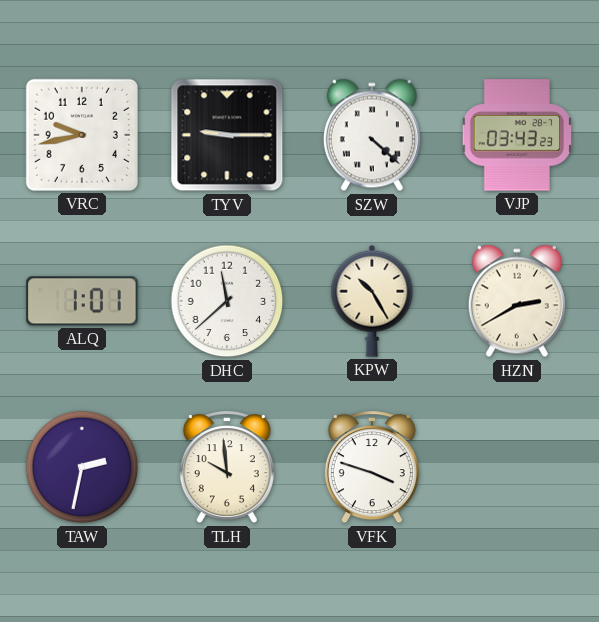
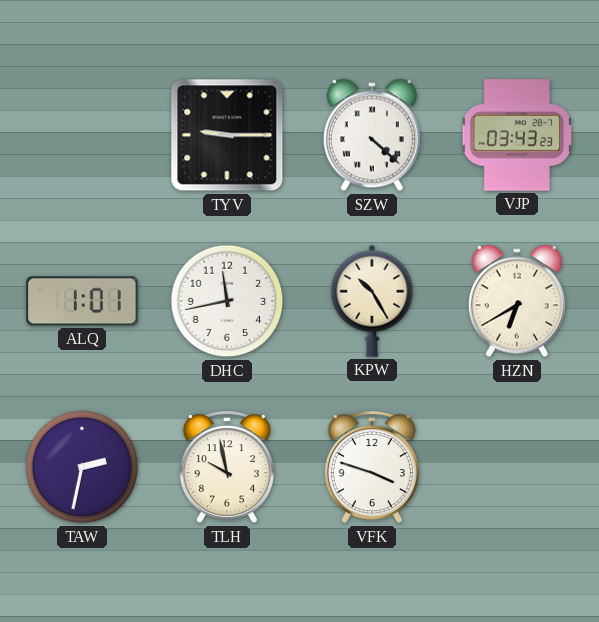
VRC: 9:43 -> none (82, 135)
DHC: 11:38 -> 11:43 (227, 301)
HZN: 2:40 -> 6:40 (517, 301)
TLH: 9:59 -> 9:58 (227, 468)
